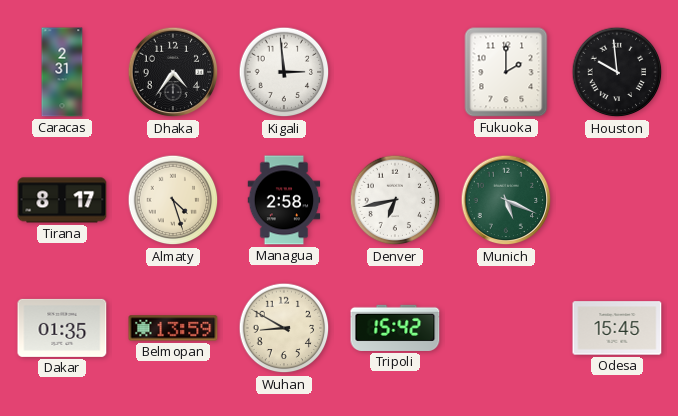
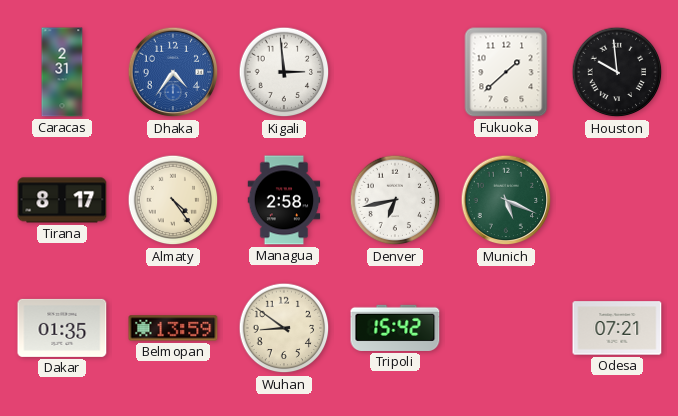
Dhaka dial: black -> blue (173, 72)
Fukuoka: 2:00 -> 1:38 (506, 72)
Almaty: 4:27 -> 4:24 (173, 200)
Wuhan: 8:50 -> 8:51 (284, 328)
Odesa: 15:45 -> 07:21 (617, 328)
